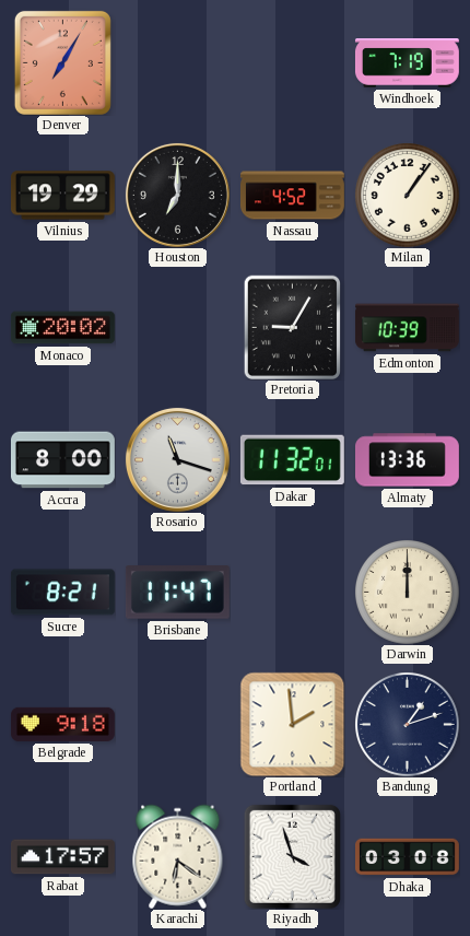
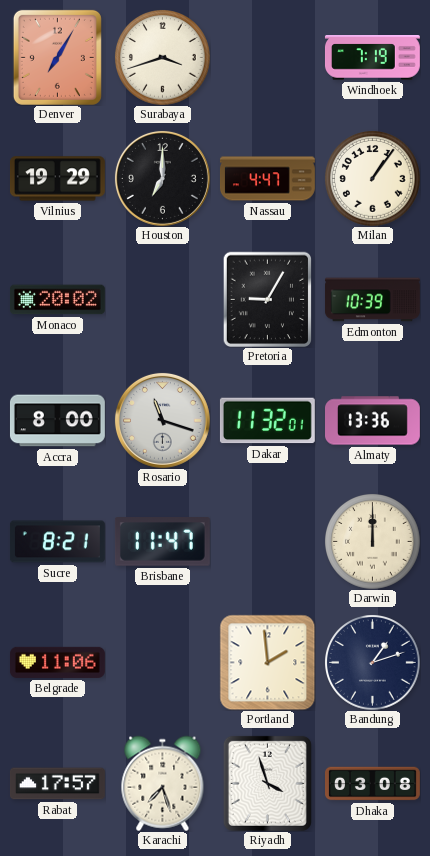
Surabaya: none -> 3:42 (163, 58)
Nassau: 4:52 -> 4:47 (267, 179)
Belgrade: 9:18 -> 11:06 (57, 662)
Karachi: 6:21 -> 7:27 (163, 783)
